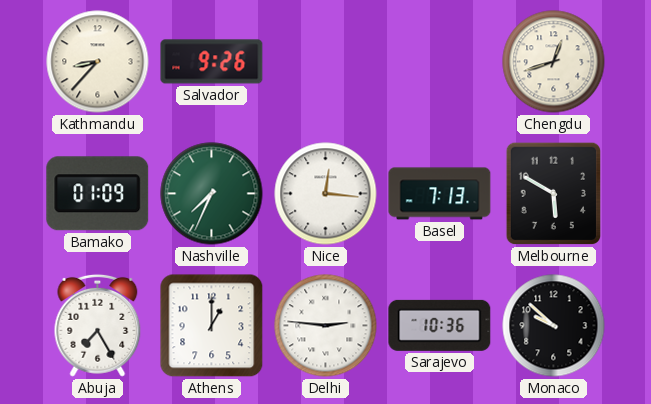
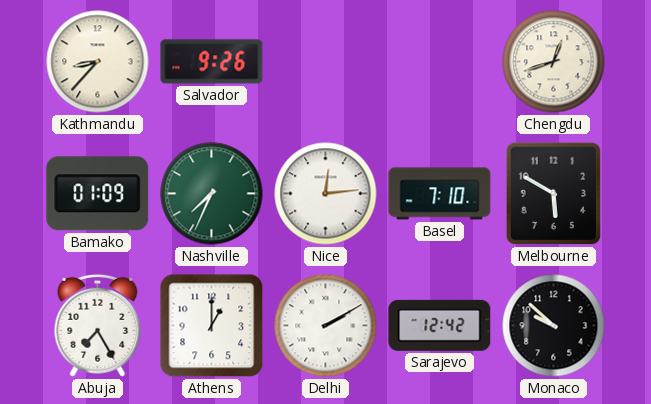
Nice: 12:16 -> 12:14 (326, 194)
Basel: 7:13 -> 7:10 (440, 194)
Delhi: 2:46 -> 2:10 (326, 326)
Sarajevo: 10:36 -> 12:42 (440, 325)
